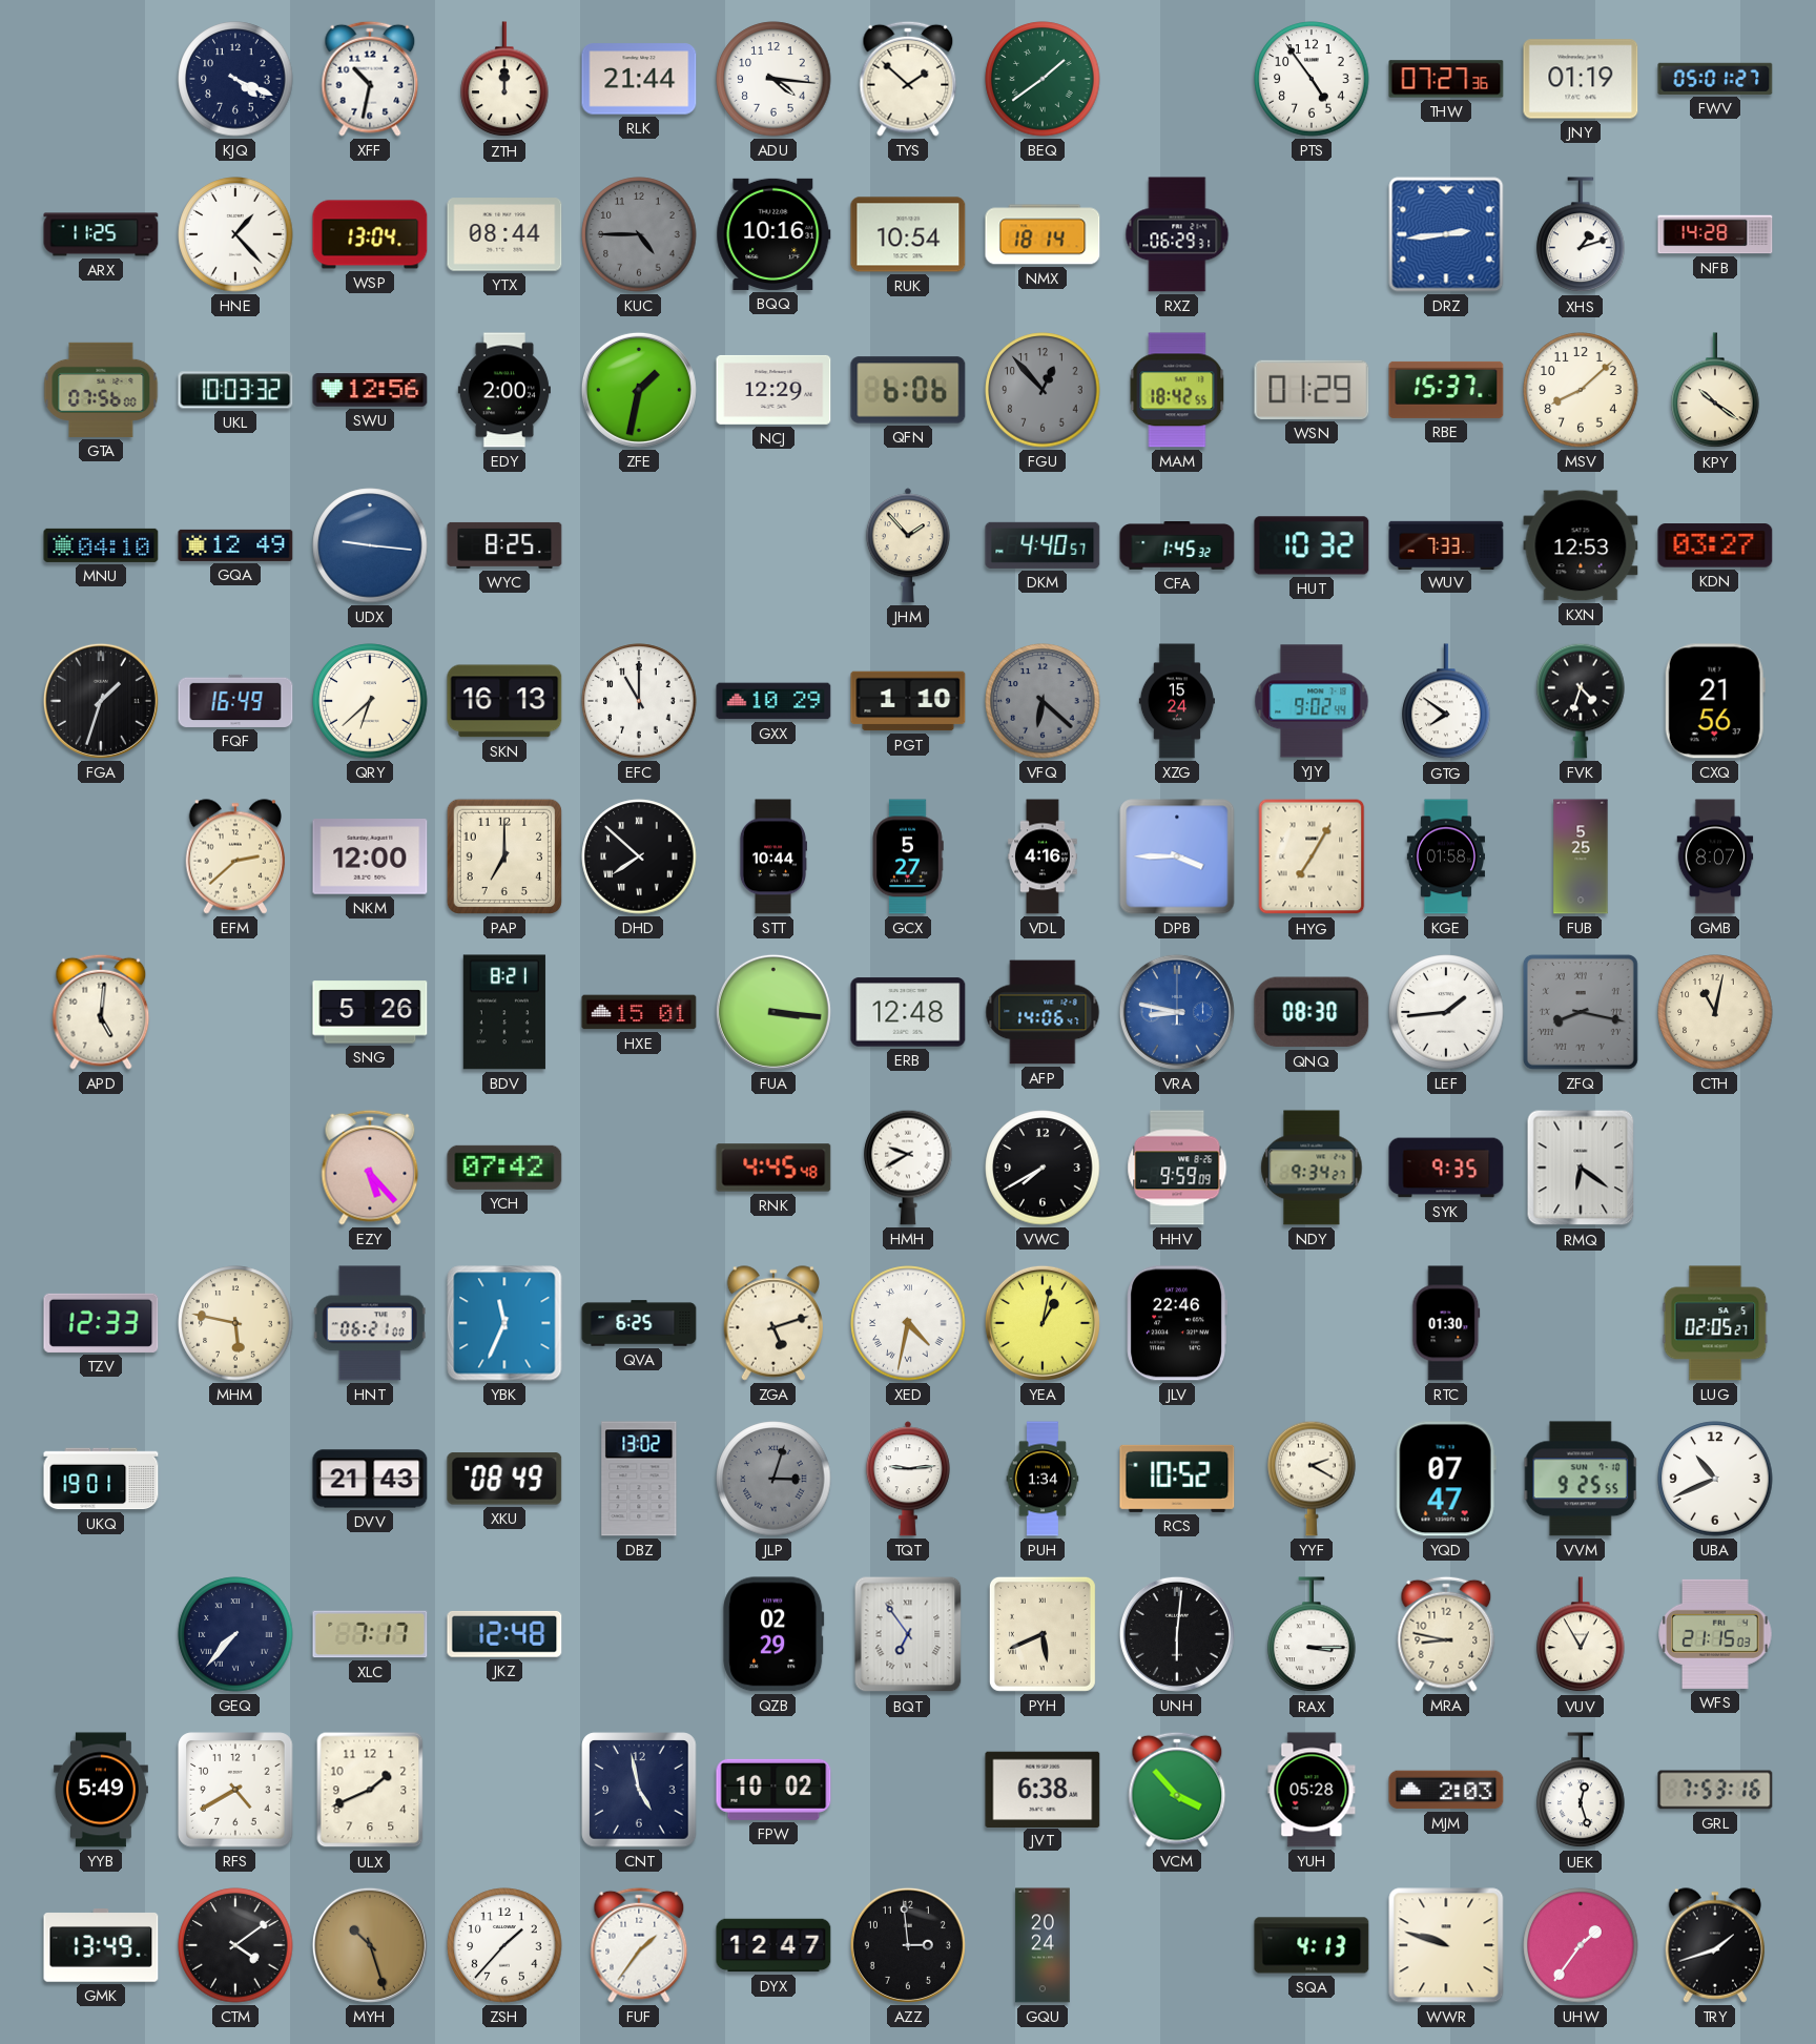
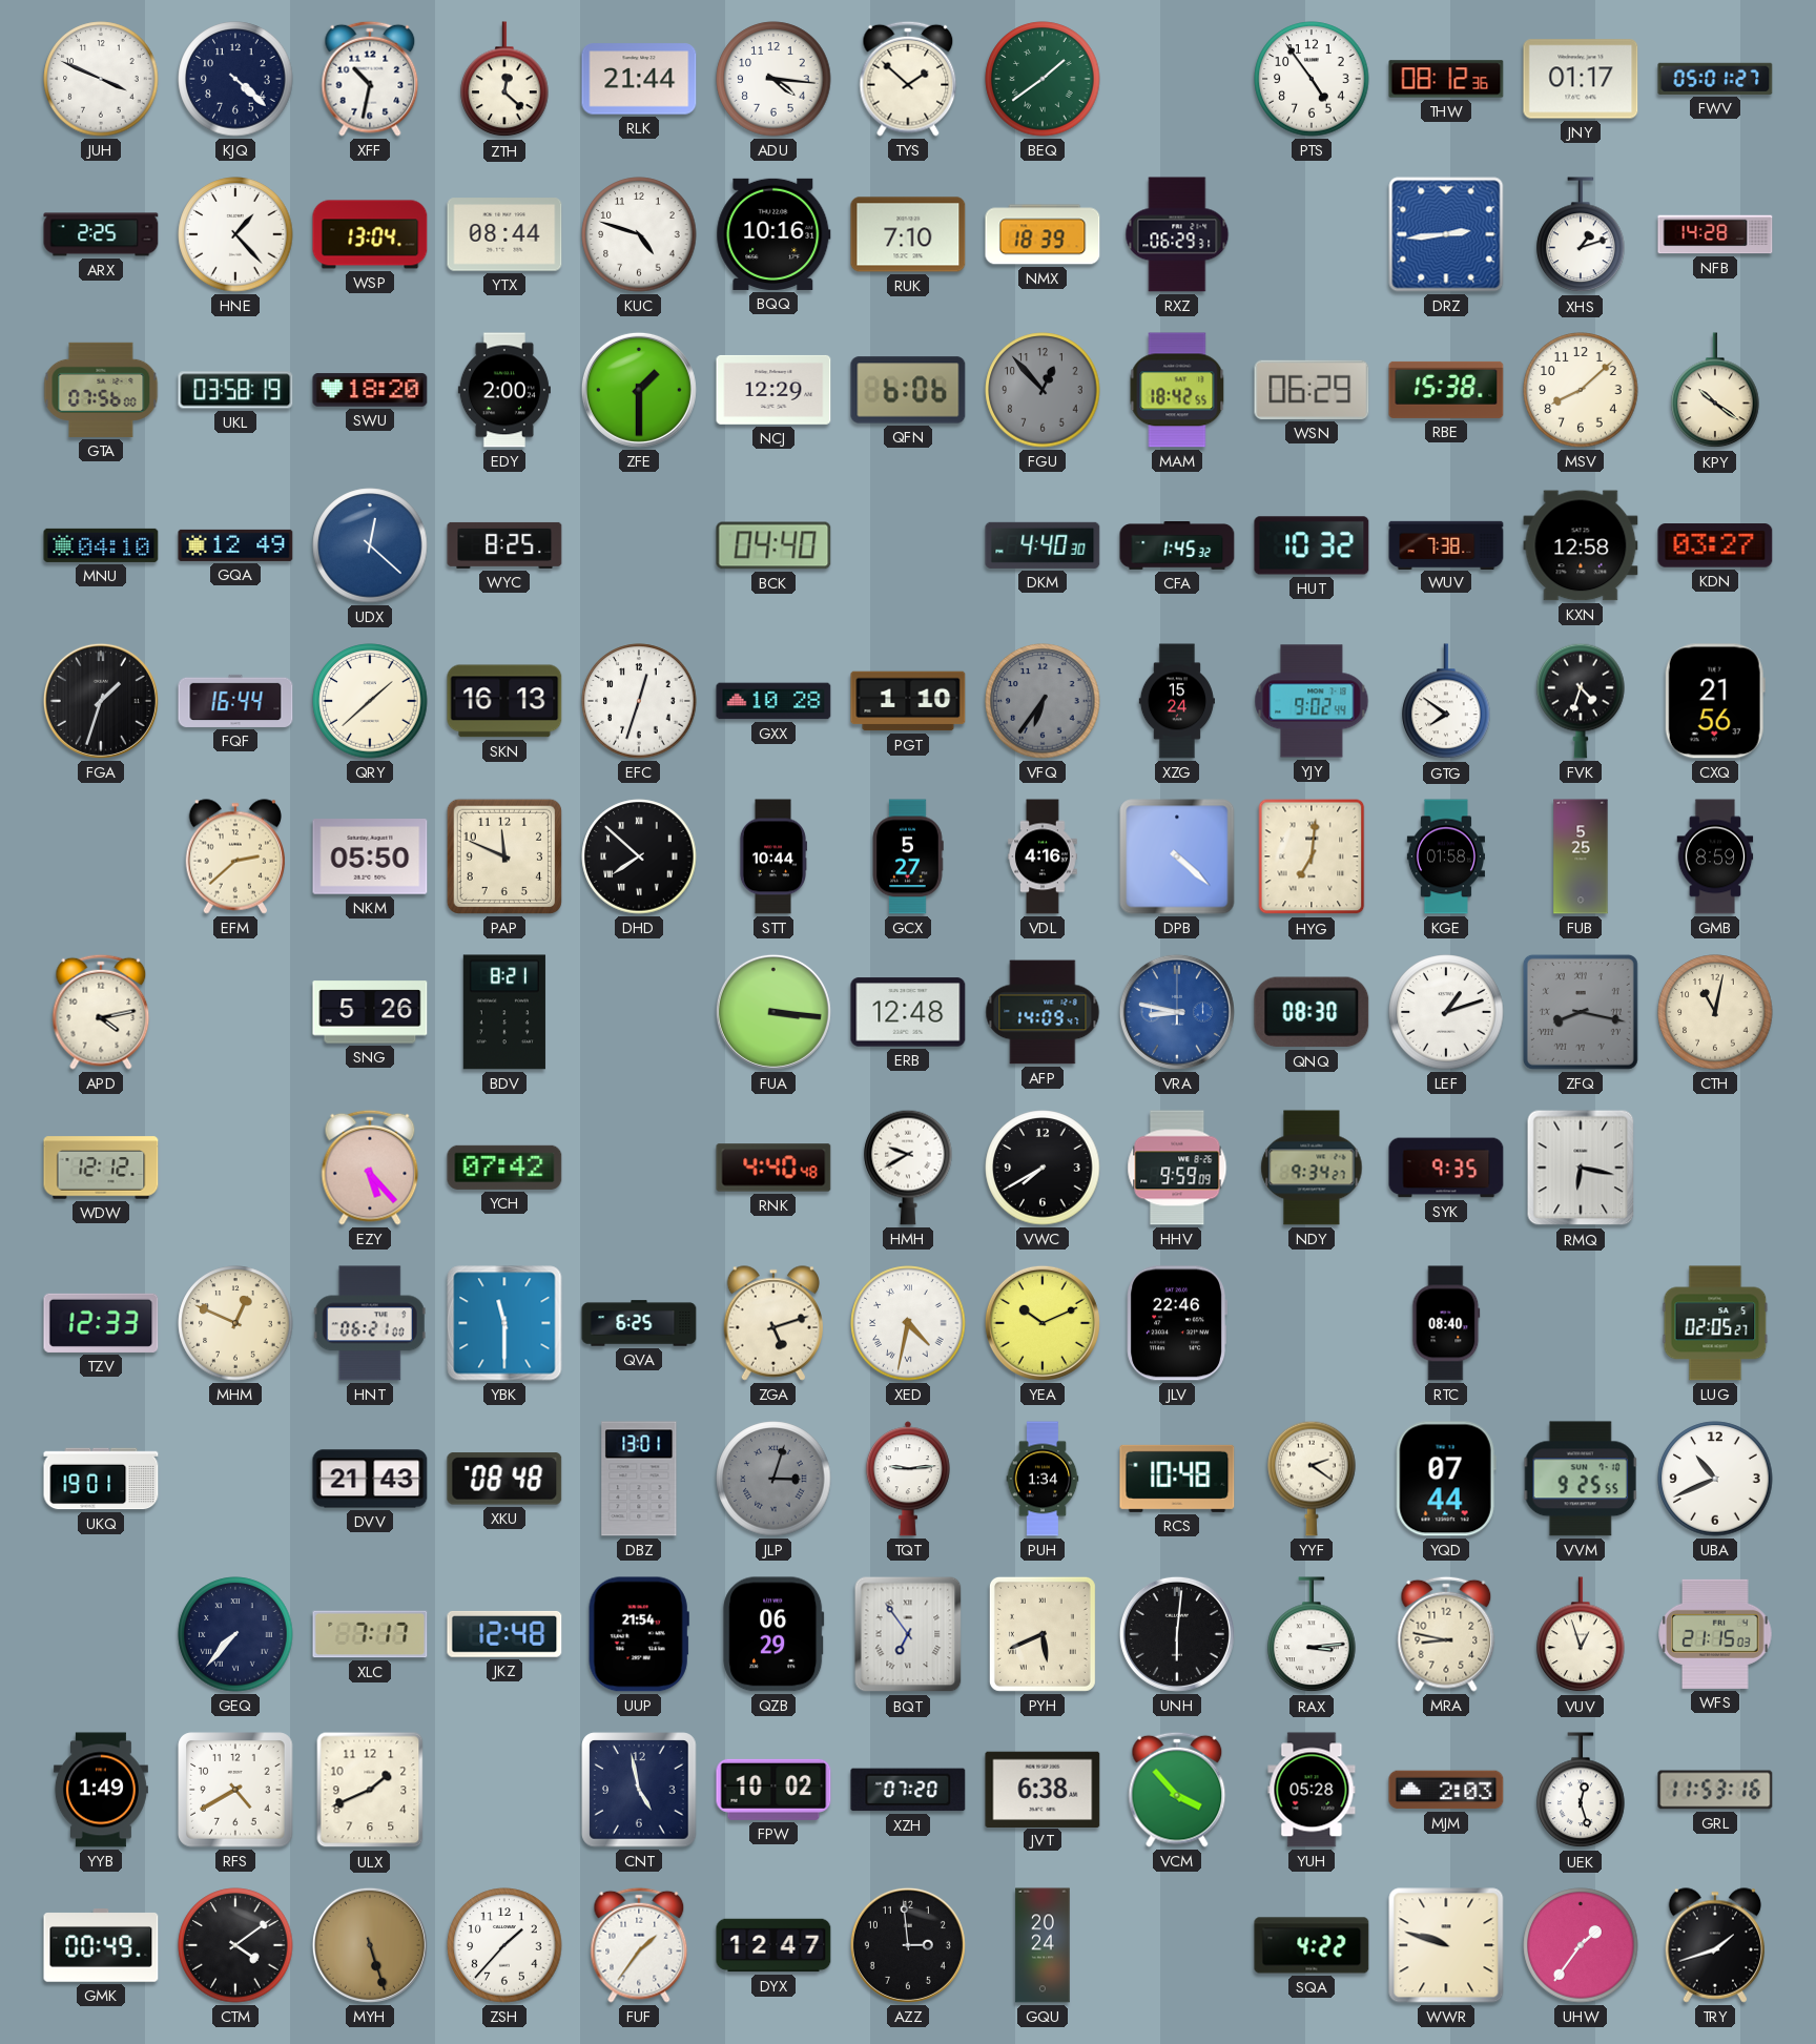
JUH: none -> 3:49 (101, 79)
KJQ: 4:19 -> 4:22 (235, 79)
ZTH: 12:00 -> 12:22 (504, 80)
THW: 07:27 -> 08:12 (1446, 79)
JNY: 01:19 -> 01:17 (1581, 79)
ARX: 11:25 -> 2:25 (101, 234)
KUC: 4:45 -> 4:48 (639, 234)
KUC dial: grey -> white (639, 234)
RUK: 10:54 -> 7:10 (908, 234)
NMX: 18:14 -> 18:39 (1043, 234)
UKL: 10:03 -> 03:58 (235, 390)
SWU: 12:56 -> 18:20 (370, 390)
ZFE: 1:32 -> 1:30 (639, 390)
WSN: 01:29 -> 06:29 (1312, 390)
RBE: 15:37 -> 15:38 (1446, 390)
UDX: 9:16 -> 12:22 (370, 545)
BCK: none -> 04:40 (773, 545)
JHM: 1:53 -> none (908, 545)
DKM: 4:40:57 -> 4:40:30 (1043, 545)
WUV: 7:33 -> 7:38 (1446, 544)
KXN: 12:53 -> 12:58 (1581, 545)
FQF: 16:49 -> 16:44 (235, 701)
QRY: 6:38 -> 1:38 (370, 701)
EFC: 11:00 -> 12:33 (639, 701)
GXX: 10:29 -> 10:28 (773, 701)
VFQ: 6:22 -> 6:36 (1043, 701)
NKM: 12:00 -> 05:50 (370, 856)
PAP: 7:00 -> 11:49 (504, 856)
DPB: 3:45 -> 4:22 (1177, 856)
HYG: 7:05 -> 7:01 (1312, 856)
GMB: 8:07 -> 8:59 (1715, 856)
APD: 5:01 -> 4:13 (101, 1012)
HXE: 15:01 -> none (639, 1012)
AFP: 14:06 -> 14:09 (1043, 1012)
LEF: 1:44 -> 1:12 (1446, 1012)
WDW: none -> 12:12 (101, 1168)
RNK: 4:45 -> 4:40 (773, 1168)
RMQ: 6:21 -> 6:17 (1581, 1168)
MHM: 5:47 -> 12:49 (235, 1323)
YBK: 11:34 -> 11:30 (504, 1323)
YEA: 1:02 -> 10:11 (1043, 1323)
RTC: 01:30 -> 08:40 (1446, 1323)
XKU: 08:49 -> 08:48 (504, 1479)
DBZ: 13:02 -> 13:01 (639, 1479)
RCS: 10:52 -> 10:48 (1177, 1479)
YYF: 2:20 -> 2:21 (1312, 1479)
YQD: 07:47 -> 07:44 (1446, 1479)
UUP: none -> 21:54 (639, 1634)
QZB: 02:29 -> 06:29 (773, 1634)
RAX: 3:15 -> 3:14 (1312, 1635)
VUV: 12:55 -> 12:57 (1581, 1635)
YYB: 5:49 -> 1:49 (101, 1790)
XZH: none -> 07:20 (908, 1790)
GRL: 7:53 -> 11:53 (1715, 1790)
GMK: 13:49 -> 00:49 (101, 1945)
MYH: 10:27 -> 5:27 (370, 1945)
SQA: 4:13 -> 4:22 (1312, 1945)
